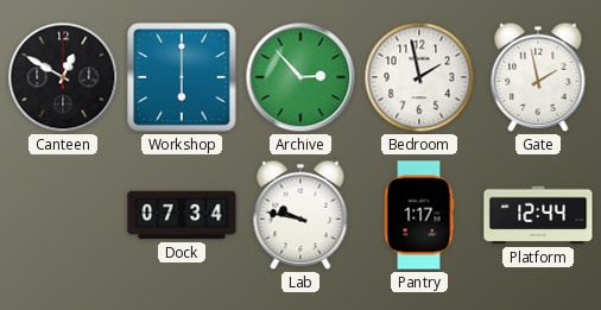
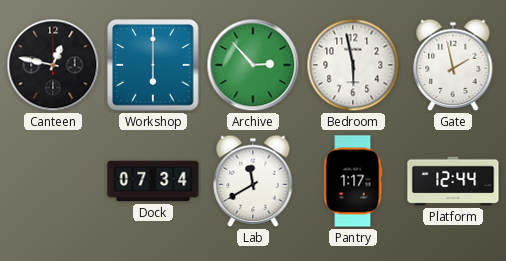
Canteen: 12:50 -> 12:47 (53, 65)
Bedroom: 1:58 -> 5:58 (353, 65)
Lab: 9:47 -> 11:40 (253, 181)
